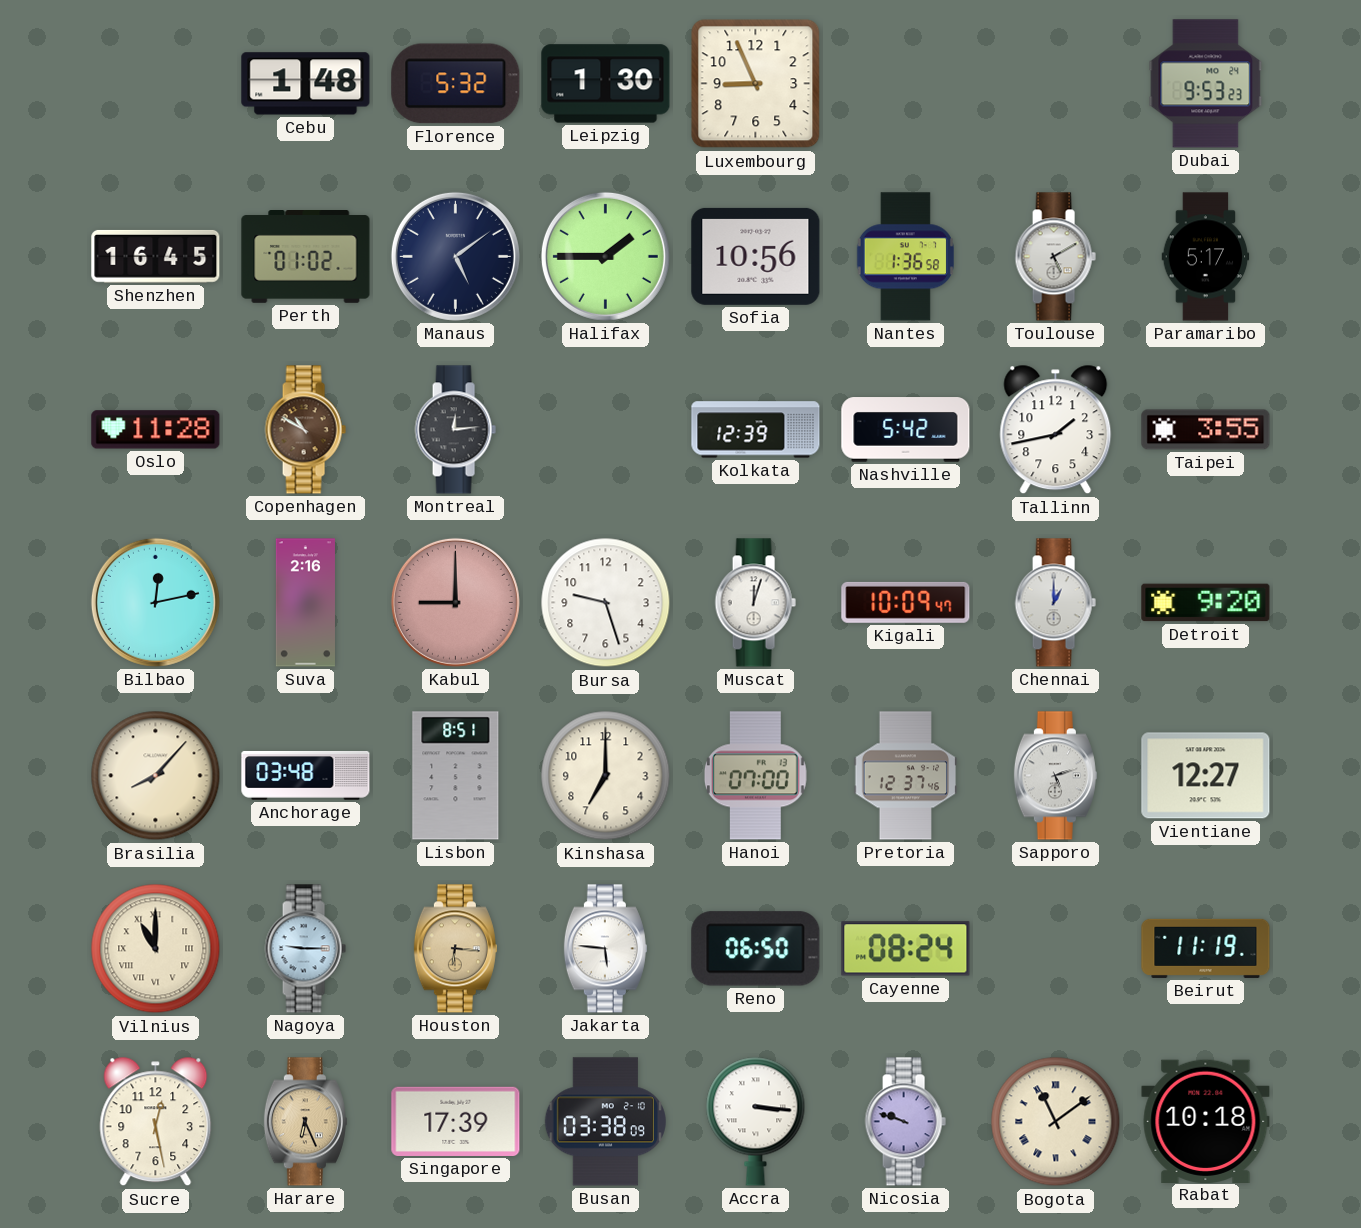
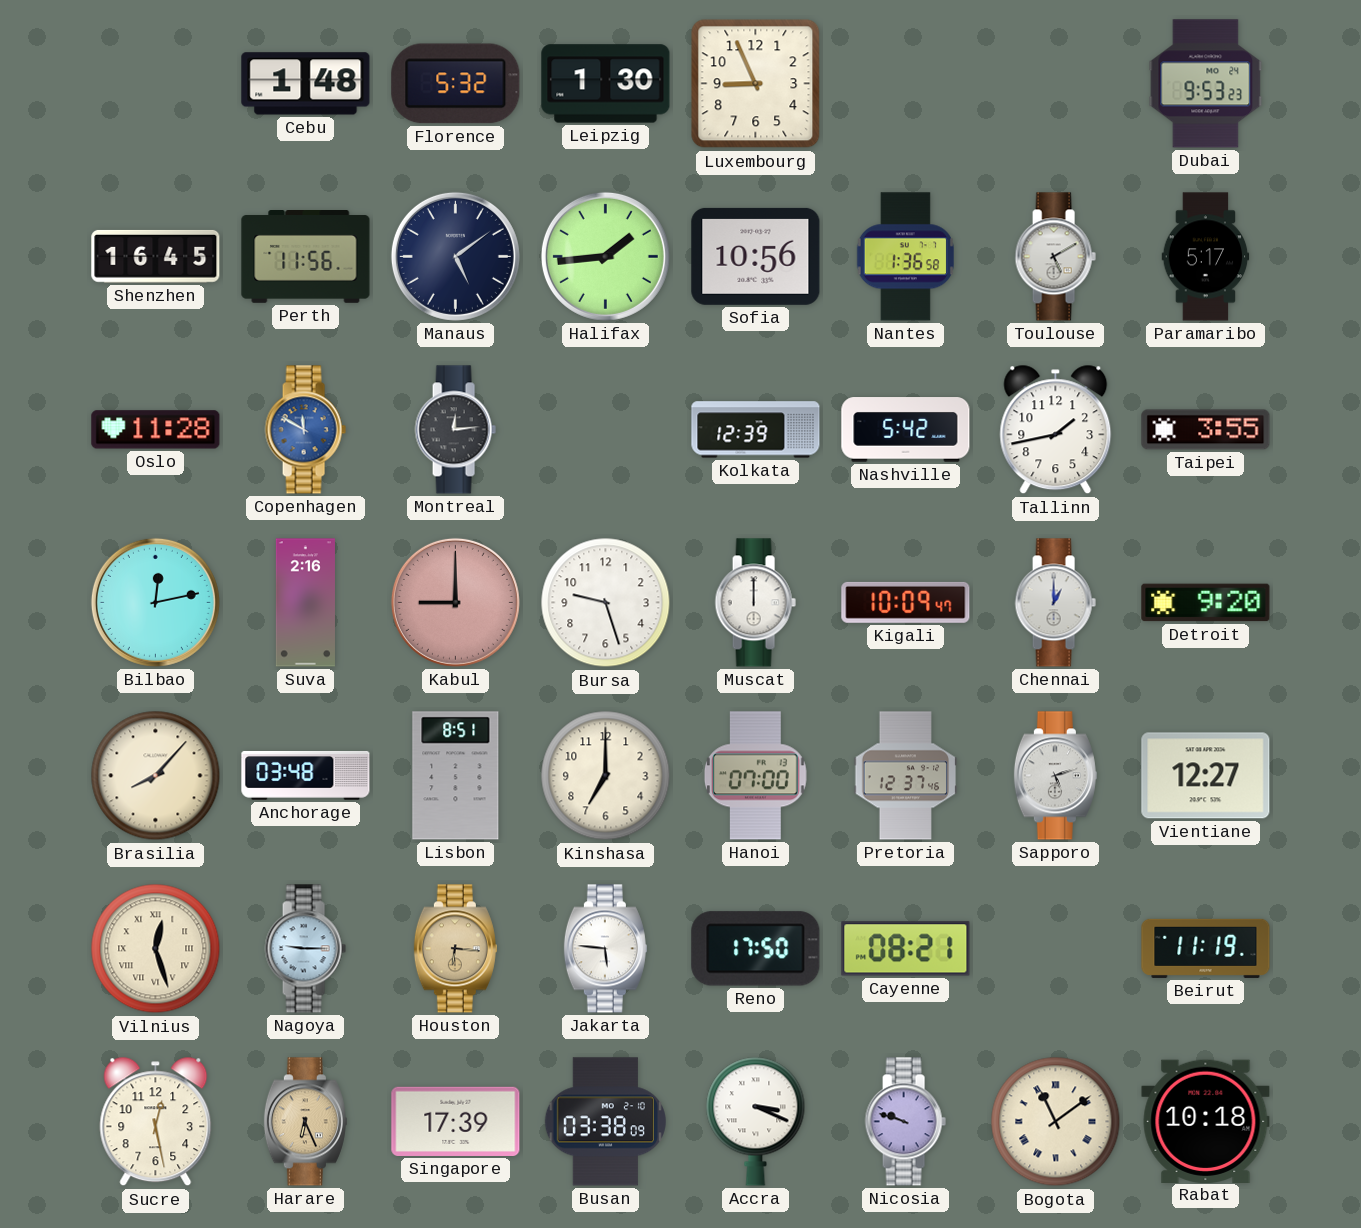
Perth: 01:02 -> 11:56 (306, 257)
Halifax: 1:45 -> 1:44 (605, 256)
Copenhagen: 10:50 -> 11:50 (305, 430)
Copenhagen dial: brown -> blue (305, 430)
Muscat: 12:03 -> 12:00 (755, 603)
Vilnius: 11:00 -> 12:27 (156, 949)
Reno: 06:50 -> 17:50 (756, 949)
Cayenne: 08:24 -> 08:21 (906, 949)
Accra: 3:16 -> 3:19 (756, 1121)
